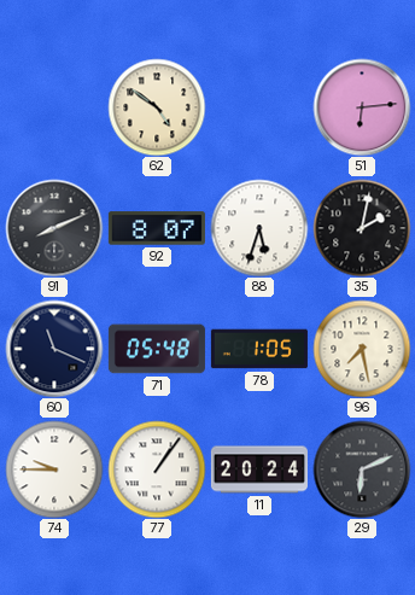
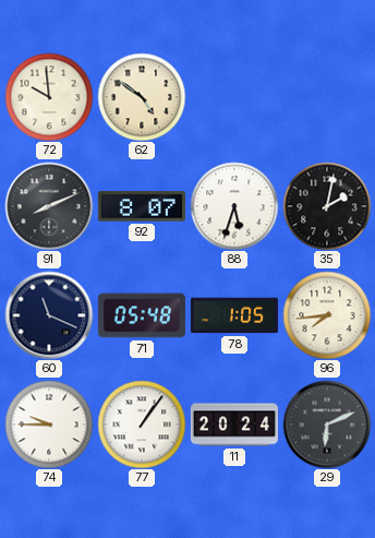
72: none -> 9:59 (49, 97)
51: 6:14 -> none (362, 107)
96: 7:28 -> 7:44 (327, 315)
